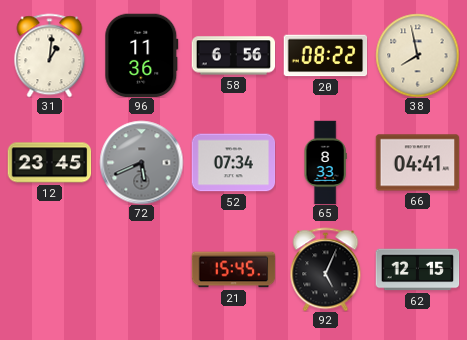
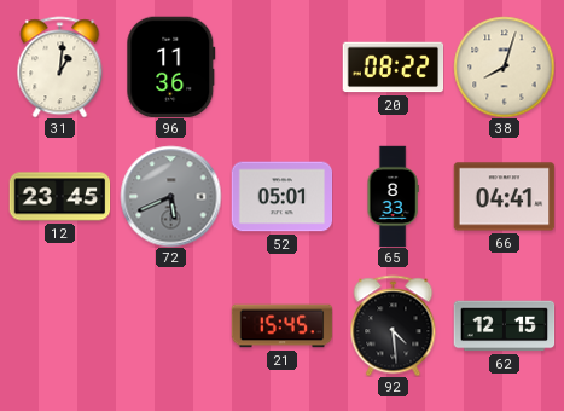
58: 6:56 -> none (233, 56)
38: 7:58 -> 8:03 (504, 66)
52: 07:34 -> 05:01 (281, 197)
92: 5:04 -> 4:29 (394, 325)
